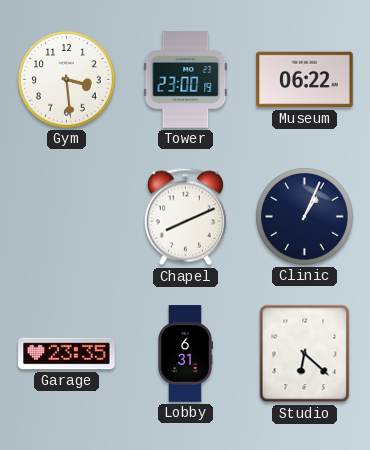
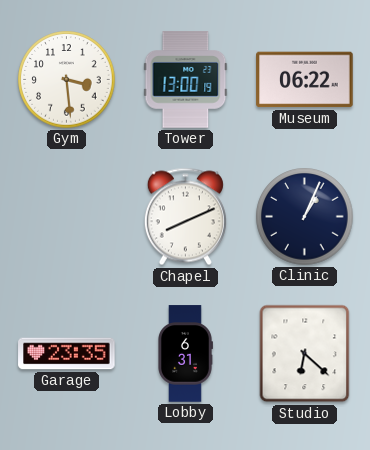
Tower: 23:00 -> 13:00 (186, 80)
